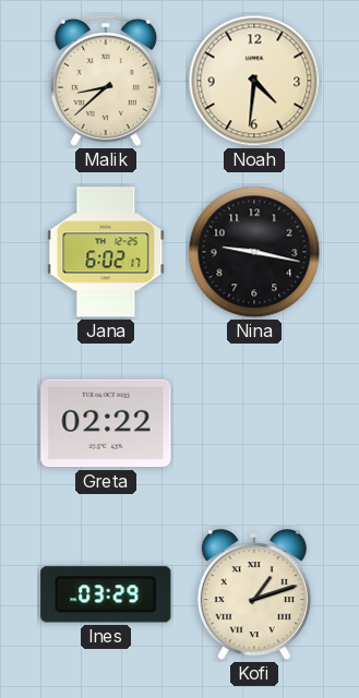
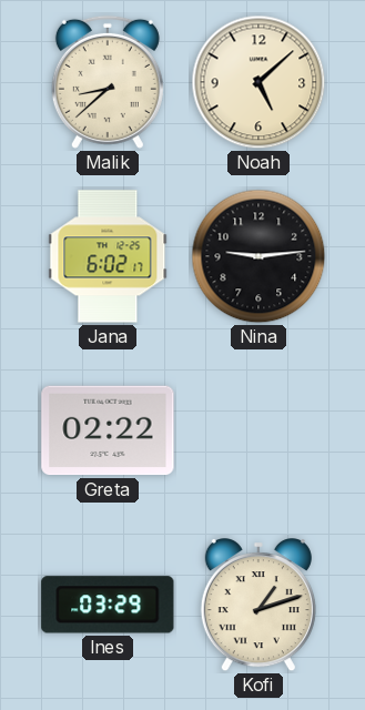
Noah: 4:31 -> 5:08 (258, 82)
Nina: 9:17 -> 9:14 (258, 256)
